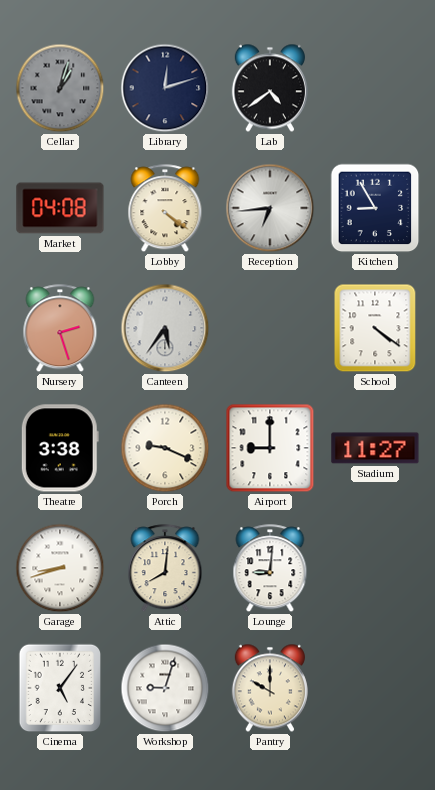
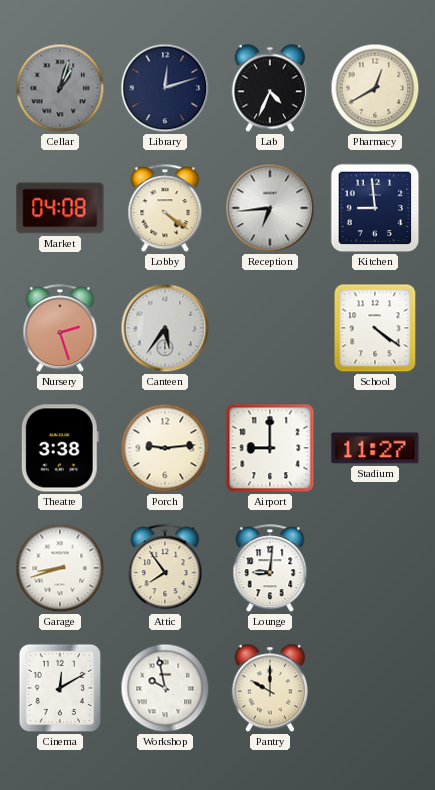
Lab: 4:39 -> 4:34 (270, 88)
Pharmacy: none -> 12:40 (375, 88)
Kitchen: 8:55 -> 8:59 (375, 208)
Porch: 9:19 -> 9:14 (165, 448)
Attic: 8:01 -> 7:54 (165, 569)
Cinema: 5:06 -> 12:10 (60, 688)
Workshop: 9:03 -> 9:58 (165, 688)
